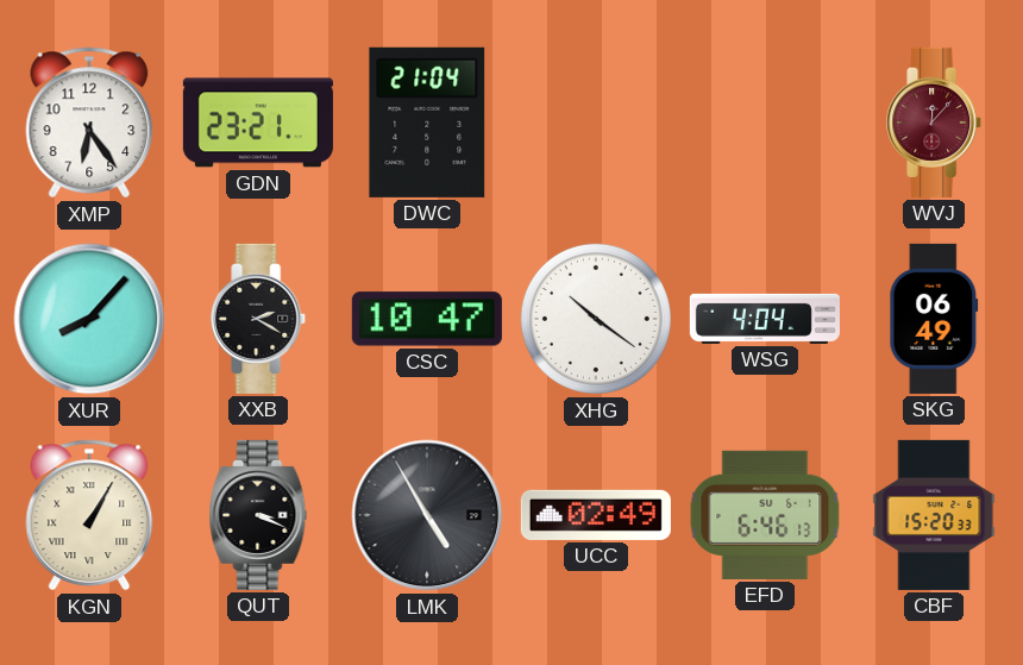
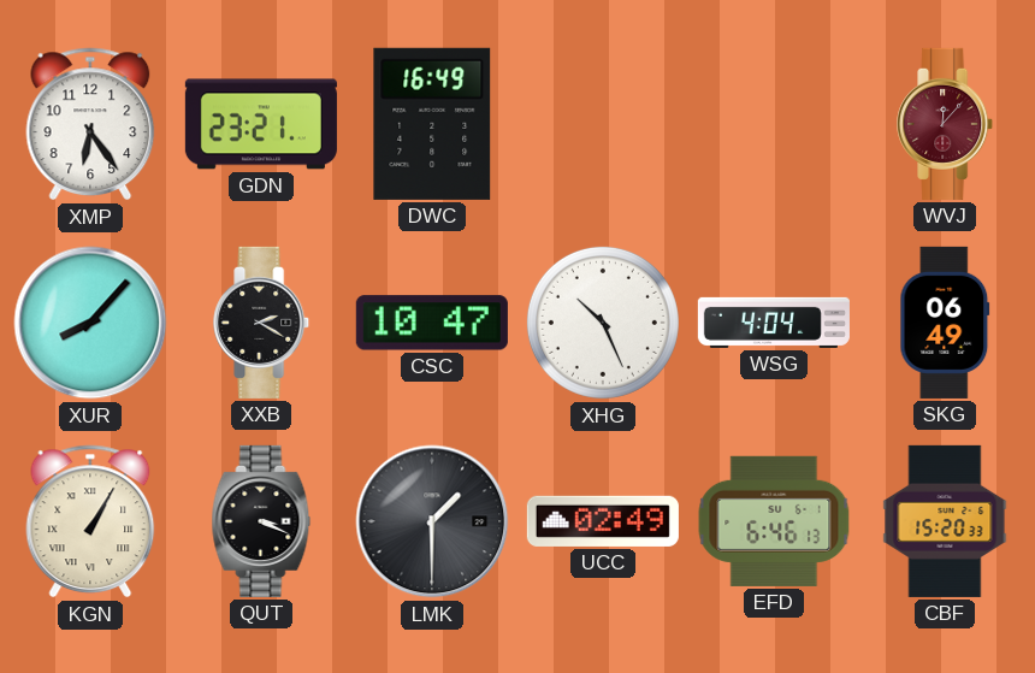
DWC: 21:04 -> 16:49 (432, 124)
XHG: 10:21 -> 10:26 (603, 323)
LMK: 4:55 -> 1:30 (432, 521)
